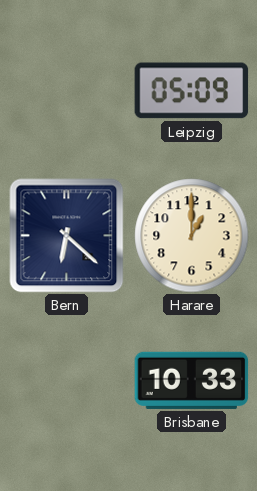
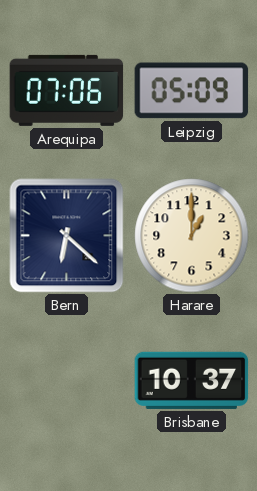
Arequipa: none -> 07:06 (67, 90)
Brisbane: 10:33 -> 10:37 (192, 380)
